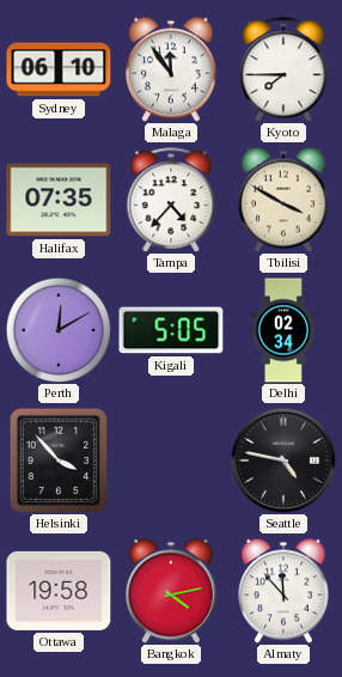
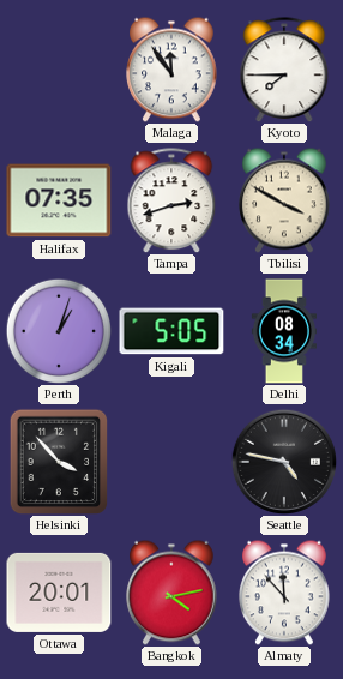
Sydney: 06:10 -> none (59, 69)
Tampa: 4:37 -> 2:42 (171, 200)
Perth: 12:10 -> 1:03 (59, 331)
Delhi: 02:34 -> 08:34 (283, 331)
Ottawa: 19:58 -> 20:01 (59, 593)
